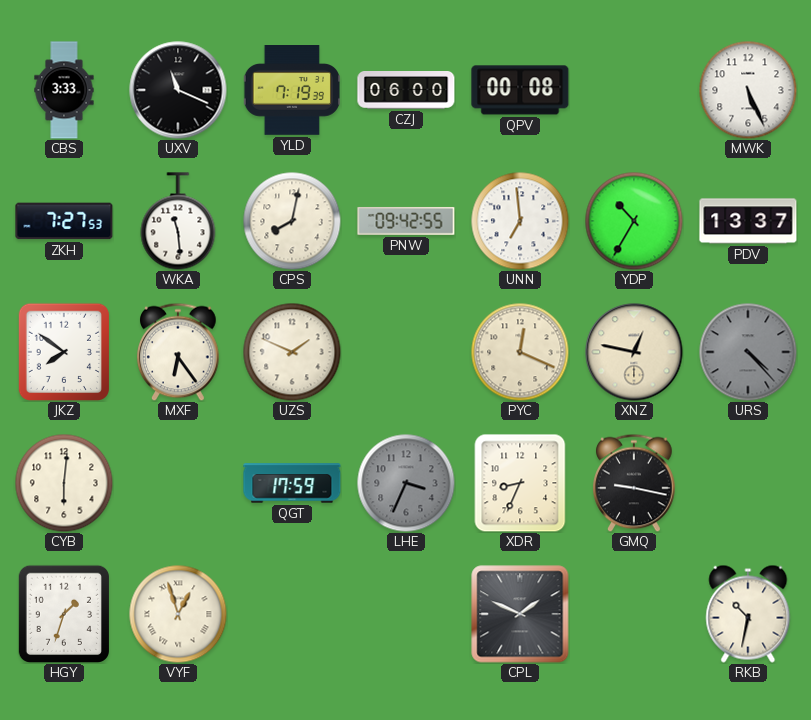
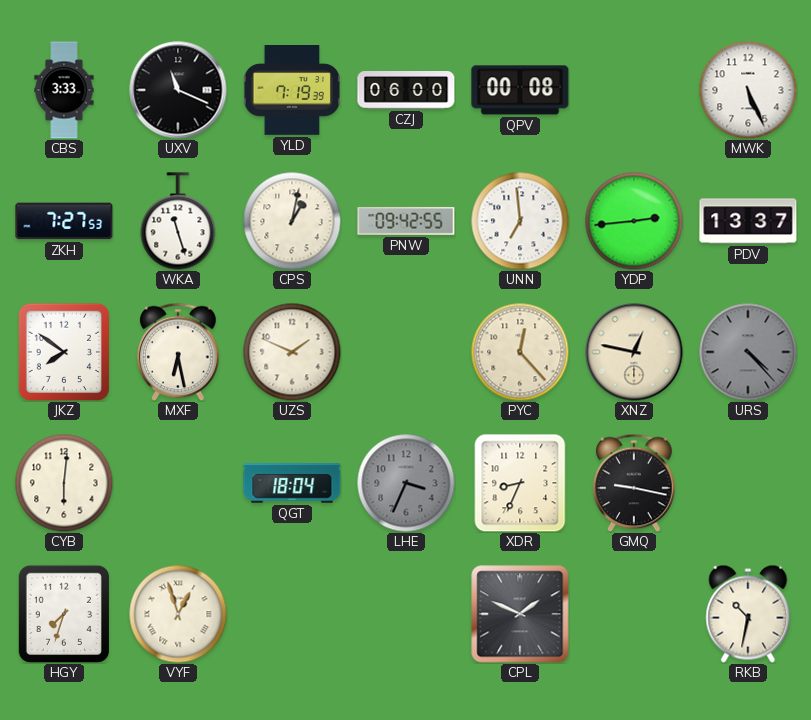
WKA: 11:29 -> 11:27 (178, 221)
CPS: 8:02 -> 1:02 (292, 221)
YDP: 10:35 -> 2:44 (634, 221)
MXF: 6:24 -> 6:28 (178, 352)
PYC: 12:19 -> 12:23 (520, 352)
QGT: 17:59 -> 18:04 (292, 483)
HGY: 1:33 -> 7:33 (63, 613)
